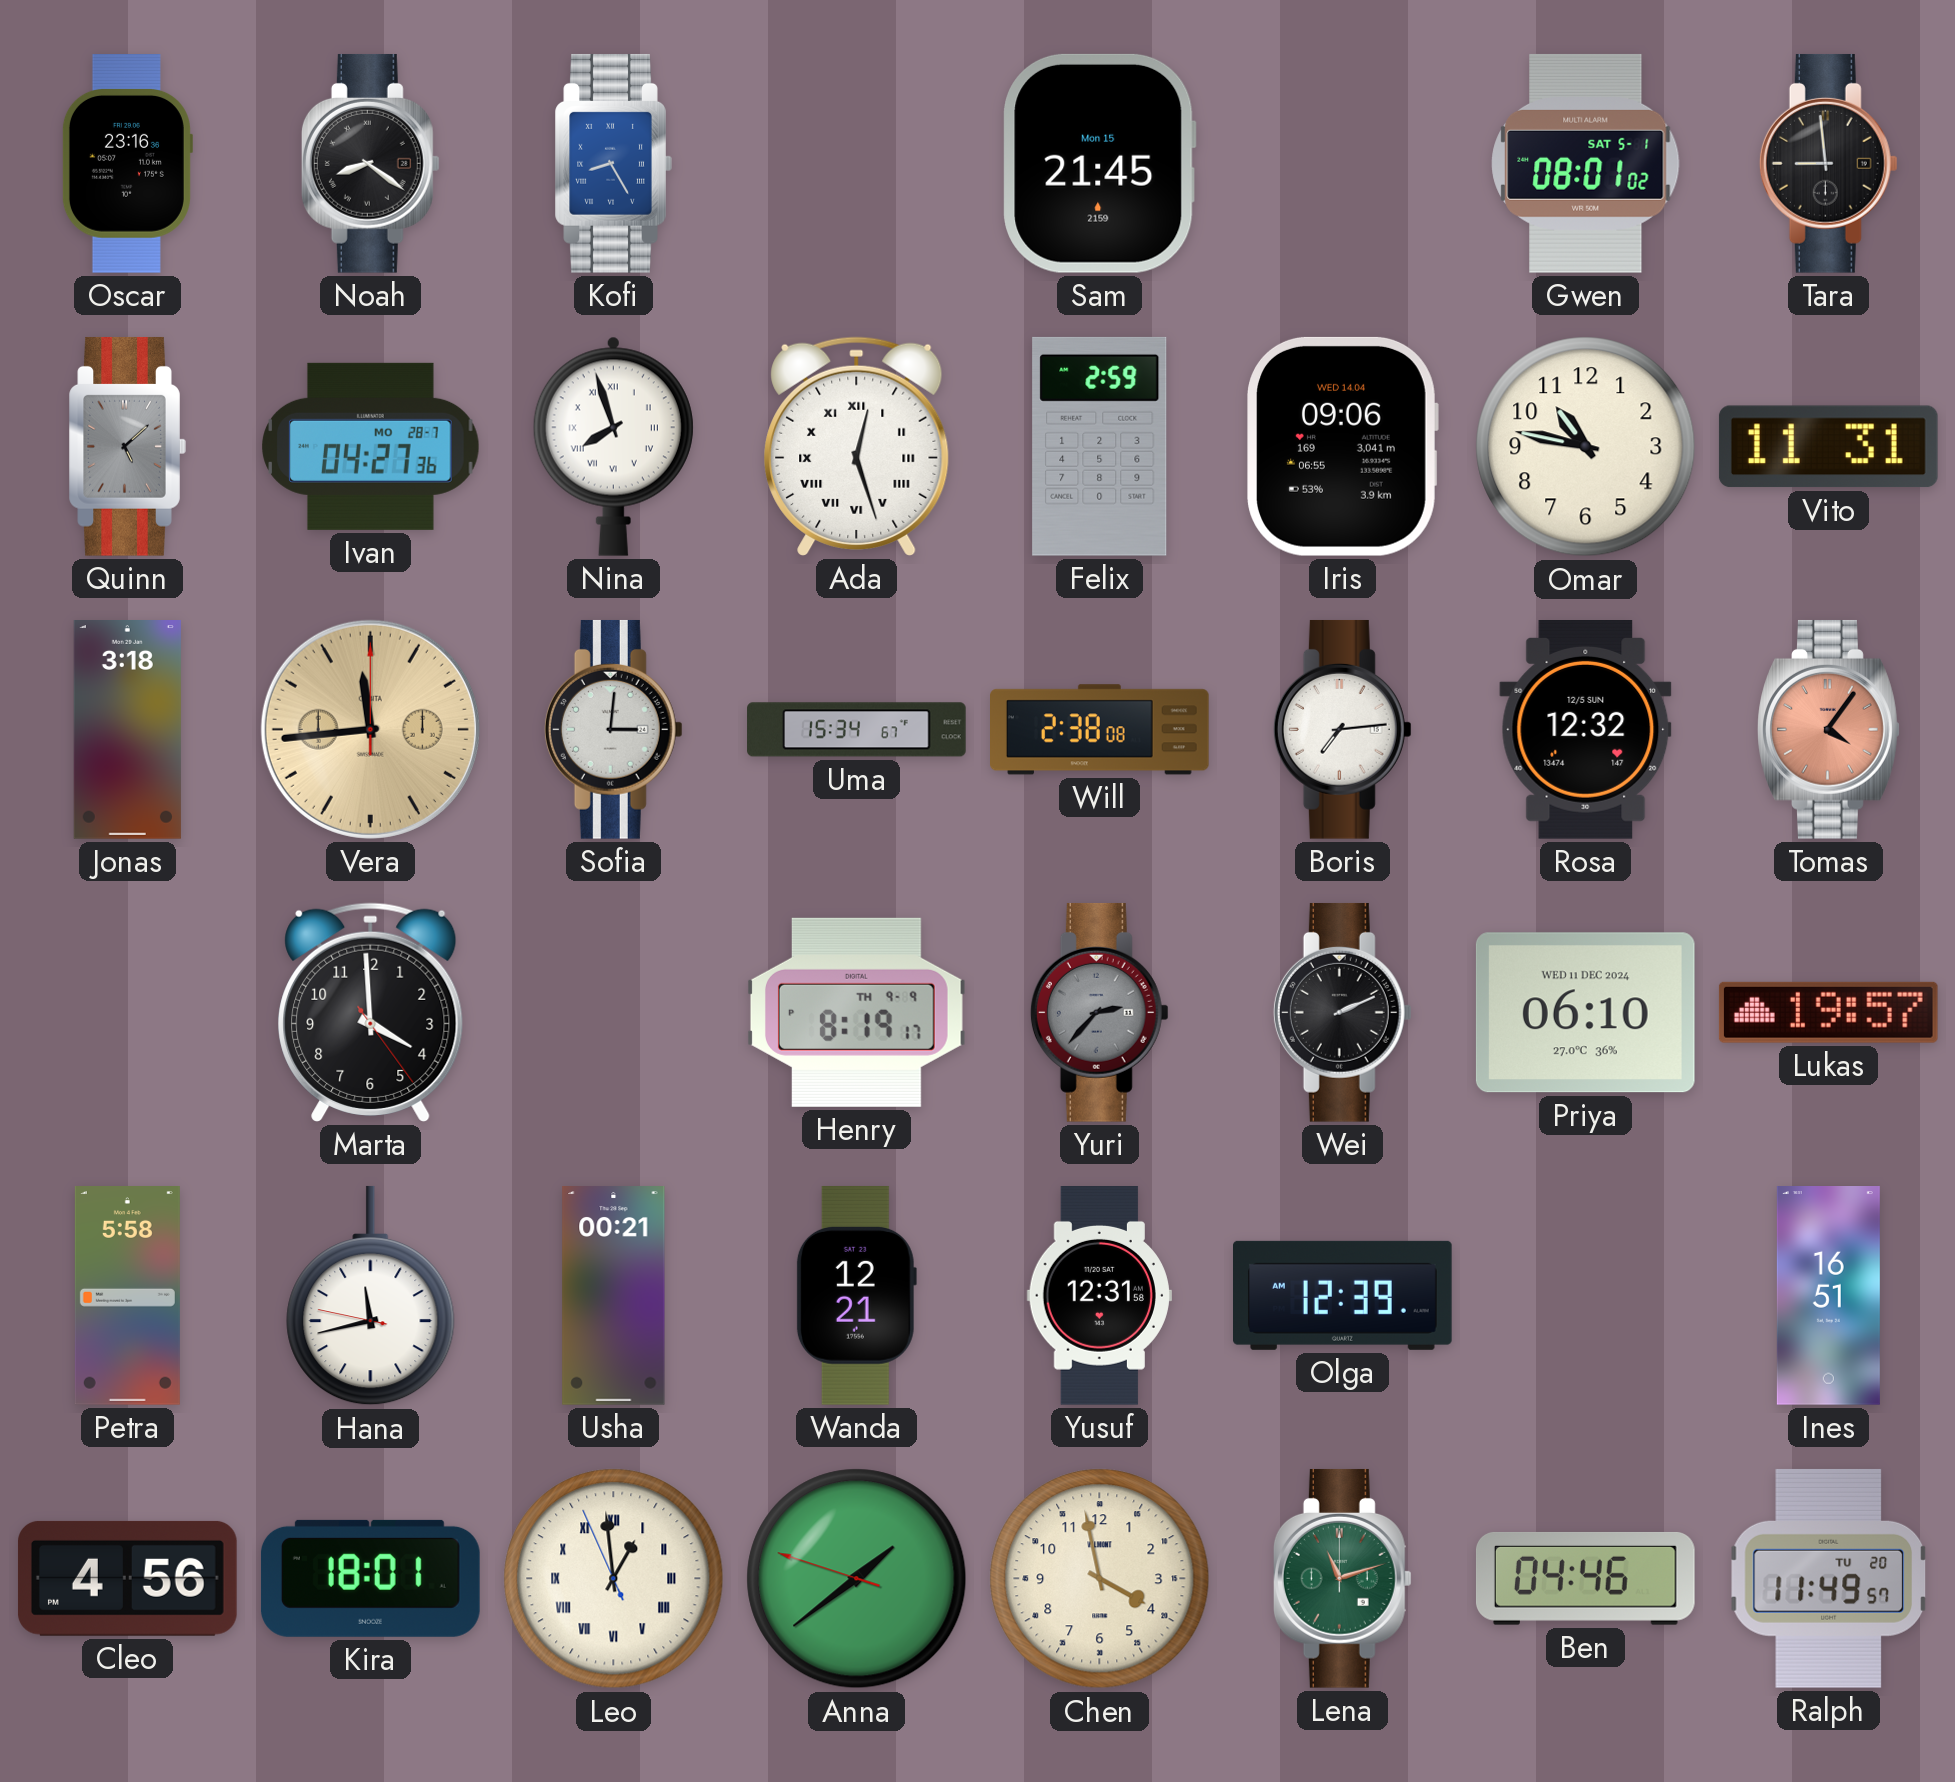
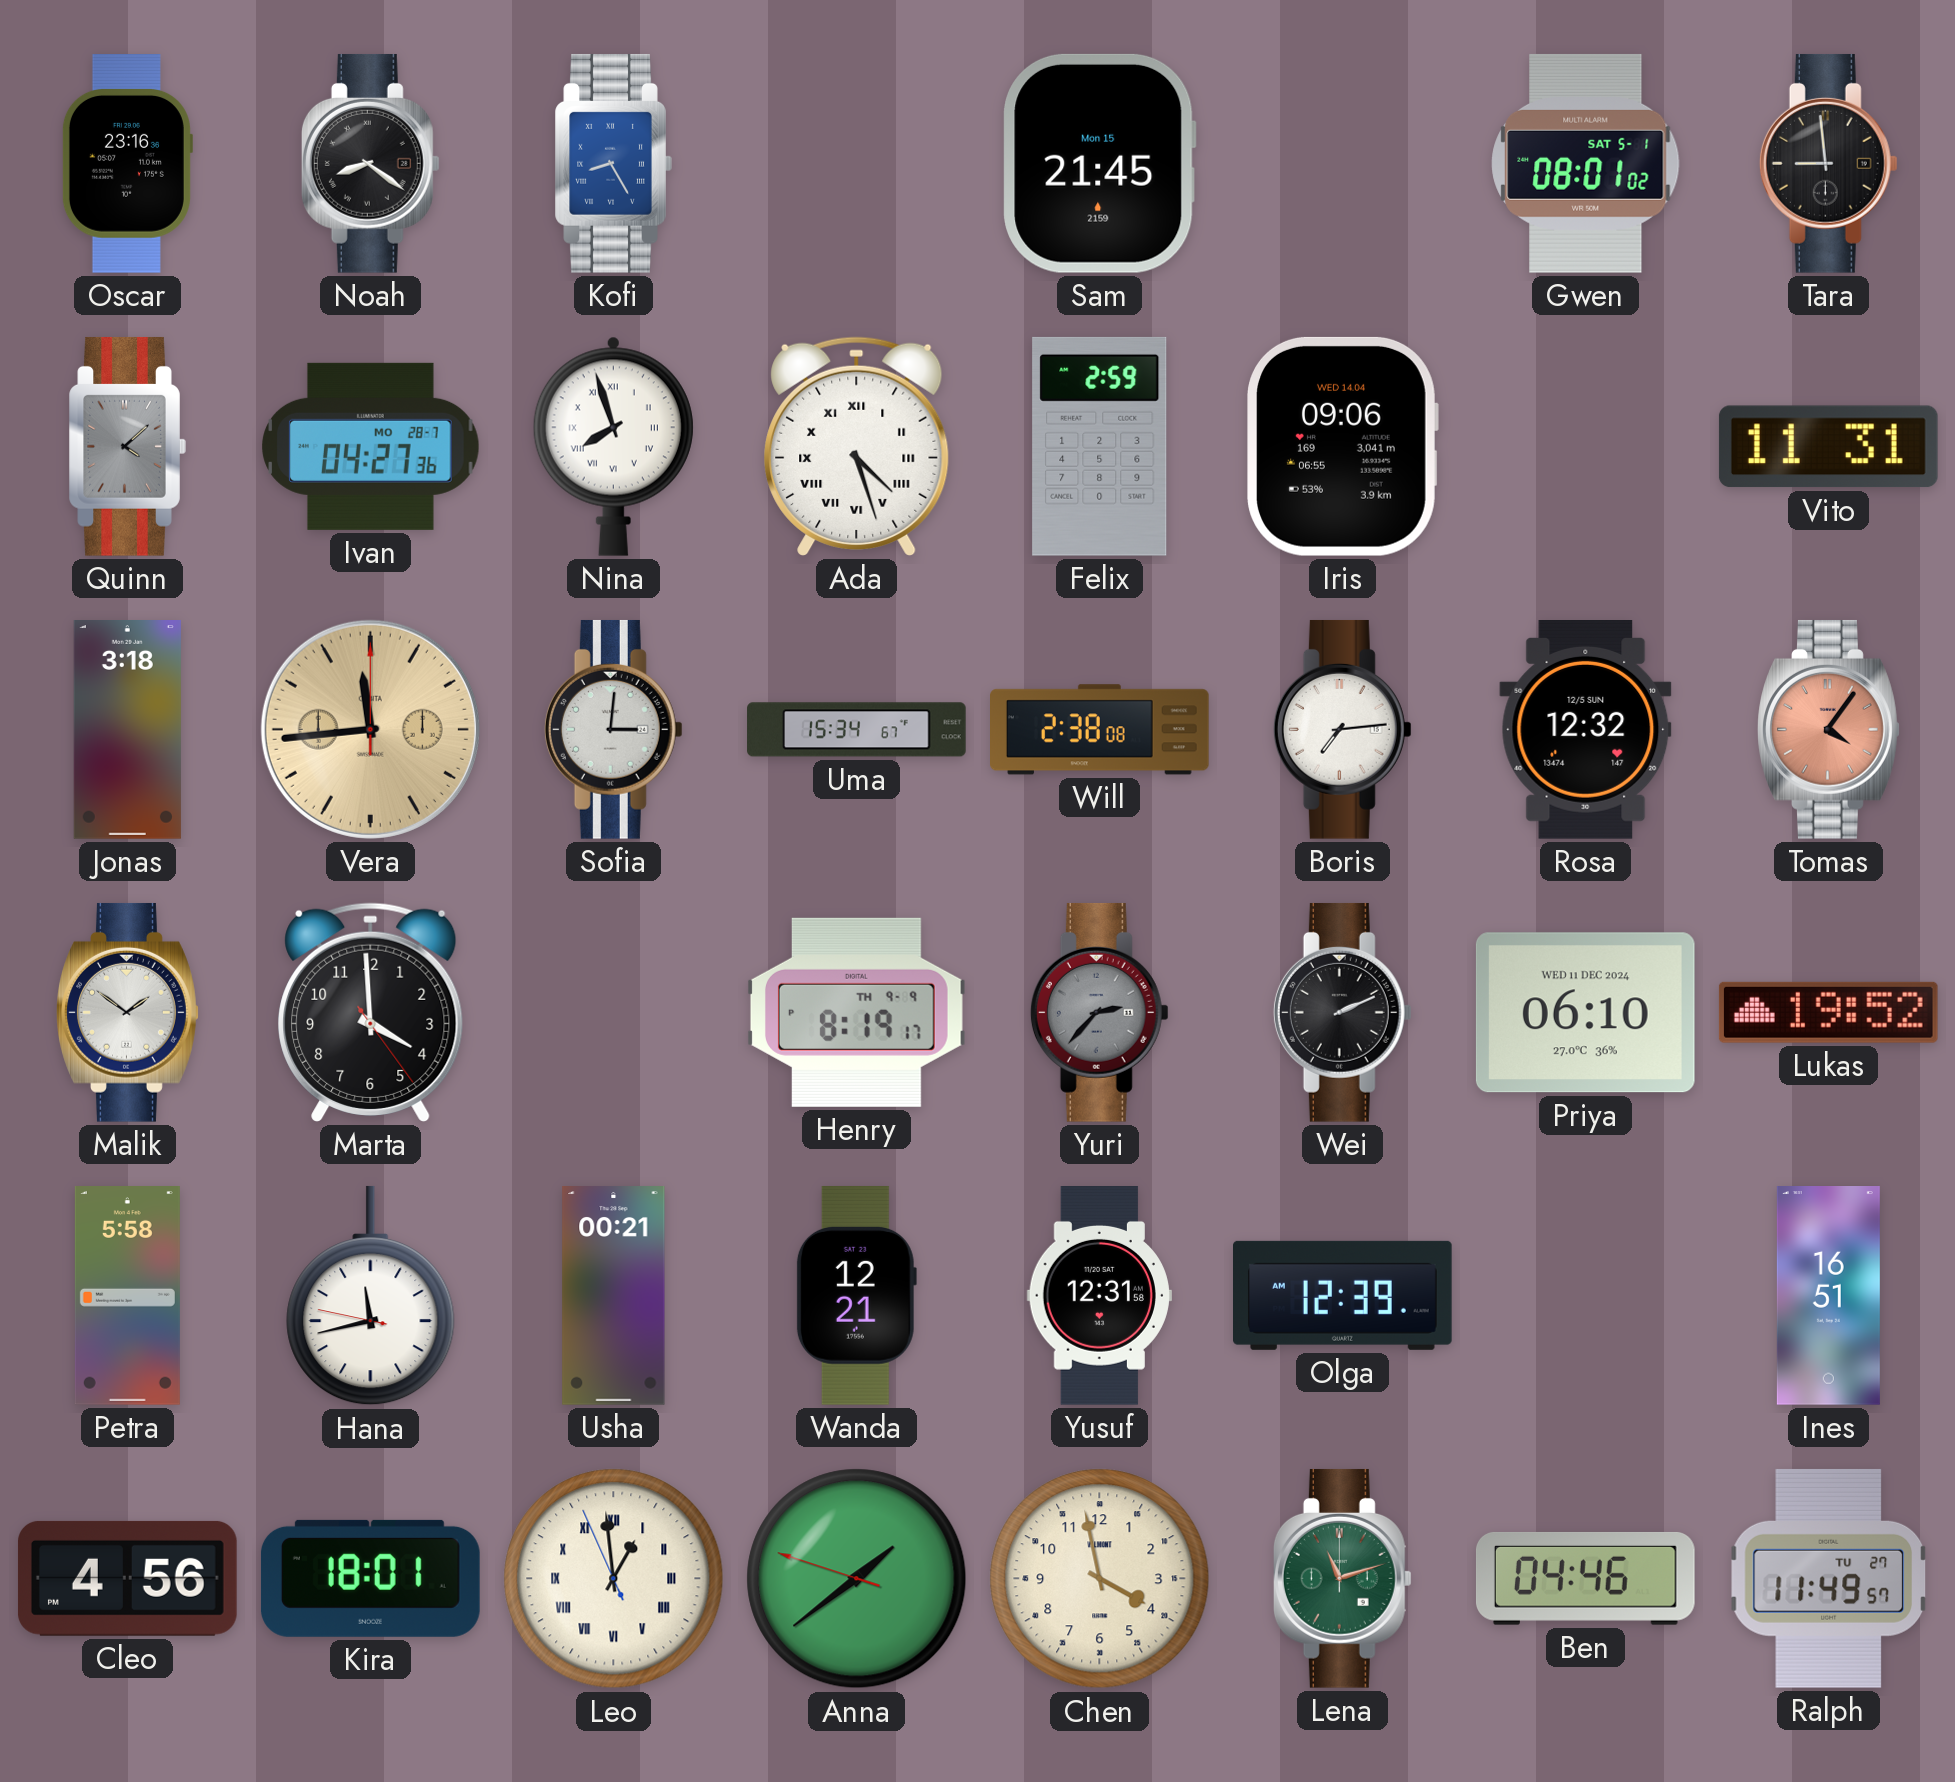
Quinn: 5:08 -> 4:08 (127, 446)
Ada: 12:27 -> 4:27 (857, 446)
Omar: 10:47 -> none (1586, 447)
Malik: none -> 1:51 (128, 1012)
Lukas: 19:57 -> 19:52 (1828, 1012)
Ralph date: TU 20 -> TU 27 (1829, 1578)
